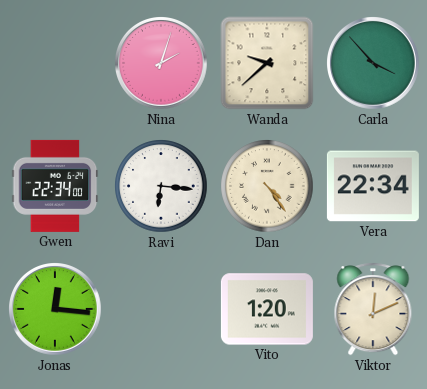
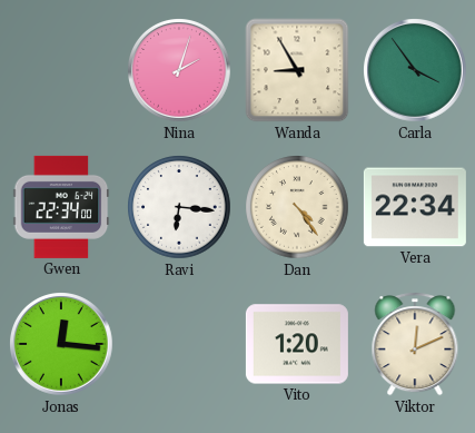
Wanda: 9:38 -> 8:55 (297, 70)
Carla: 3:53 -> 3:54 (416, 71)
